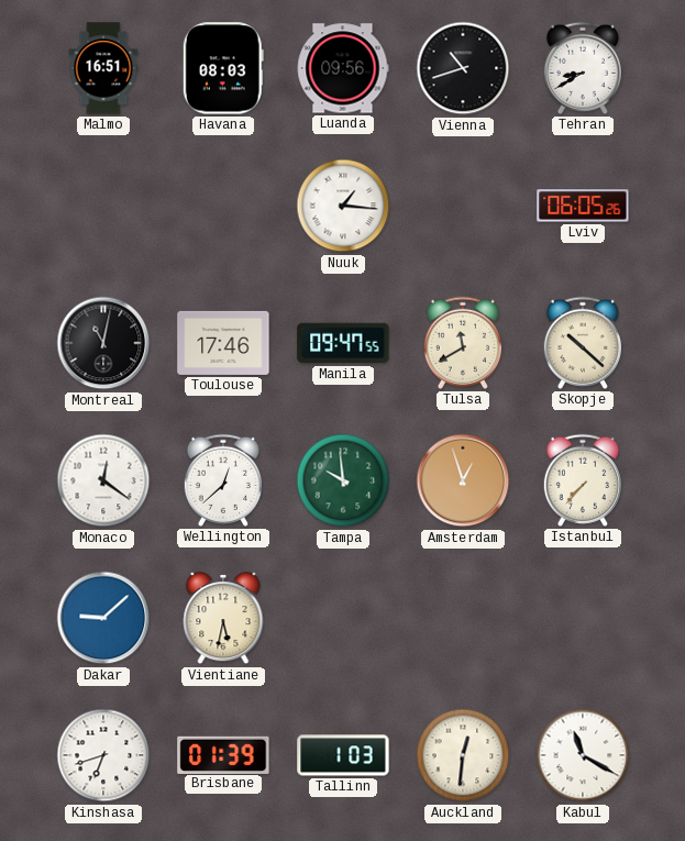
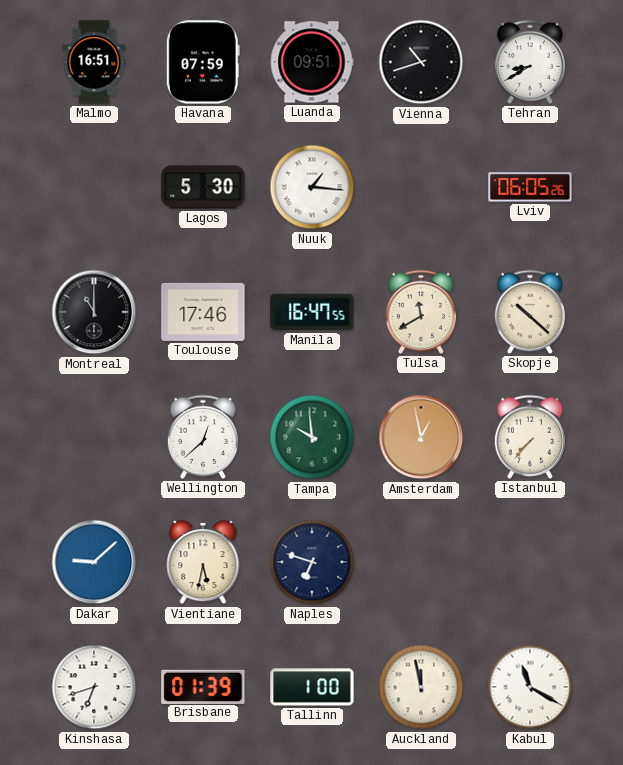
Havana: 08:03 -> 07:59 (203, 62)
Luanda: 09:56 -> 09:51 (312, 62)
Lagos: none -> 5:30 (203, 187)
Montreal: 11:02 -> 11:00 (94, 312)
Manila: 09:47 -> 16:47 (312, 312)
Monaco: 12:21 -> none (103, 480)
Amsterdam: 12:57 -> 12:58 (421, 437)
Naples: none -> 6:48 (312, 562)
Tallinn: 1:03 -> 1:00 (312, 687)
Auckland: 12:31 -> 11:58 (421, 687)
